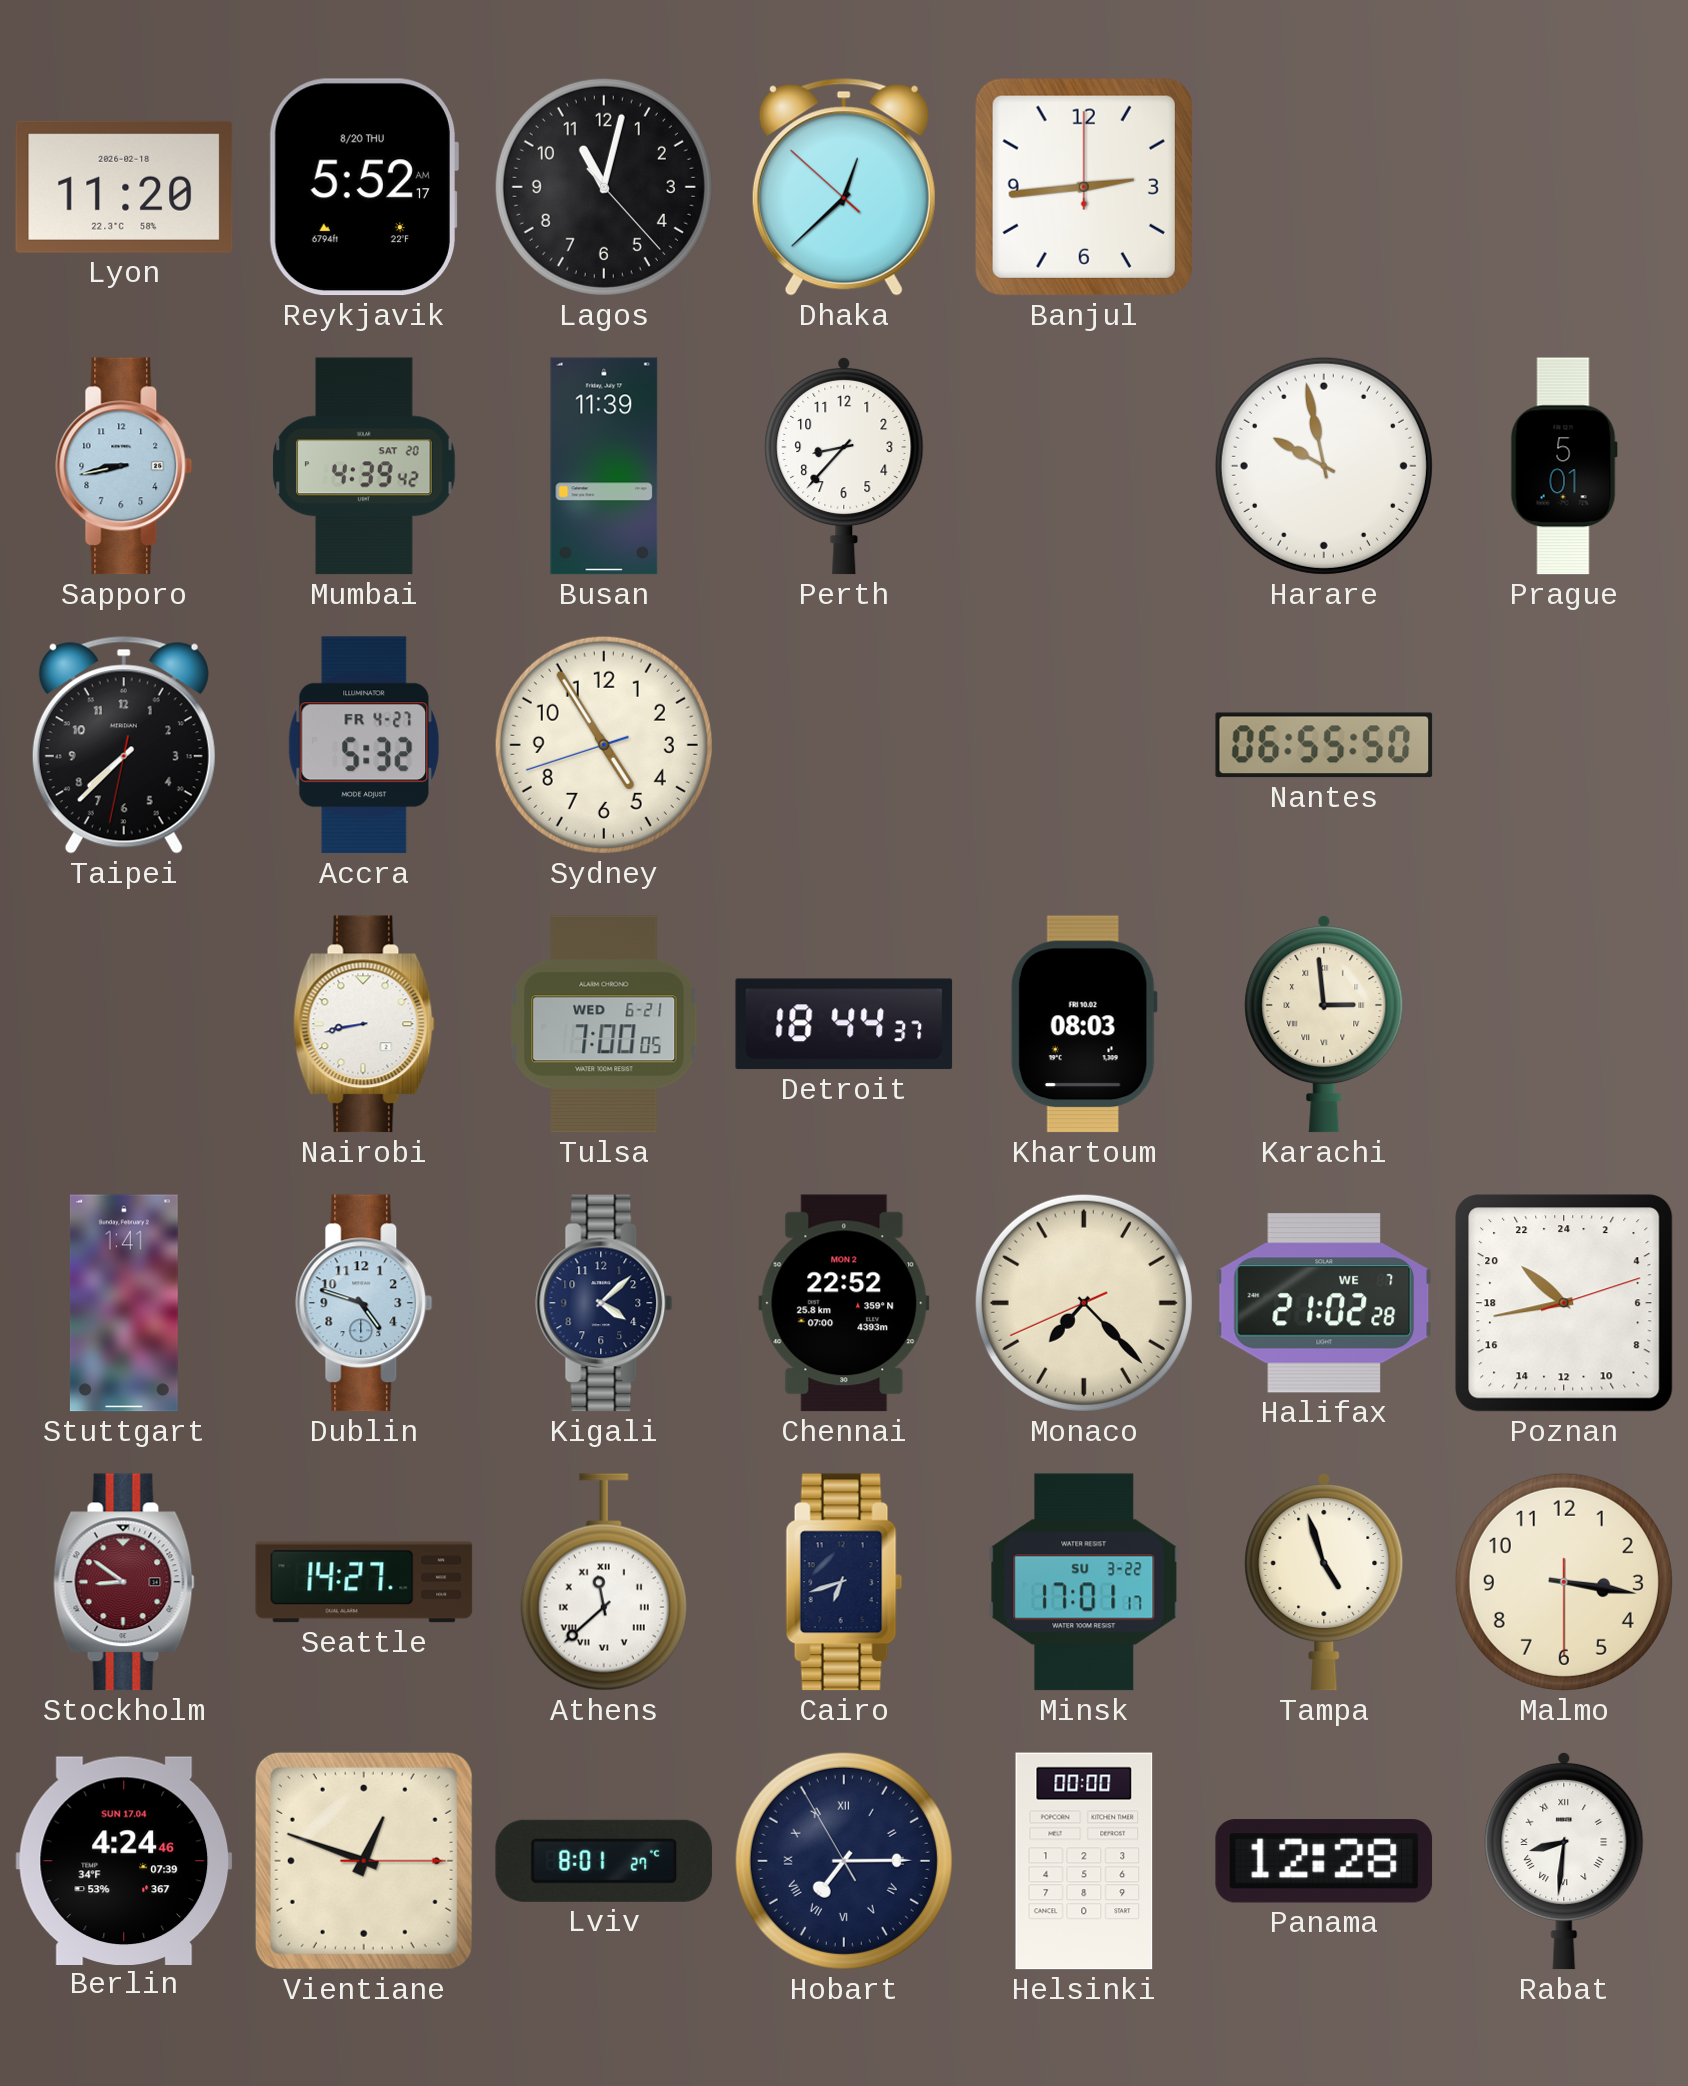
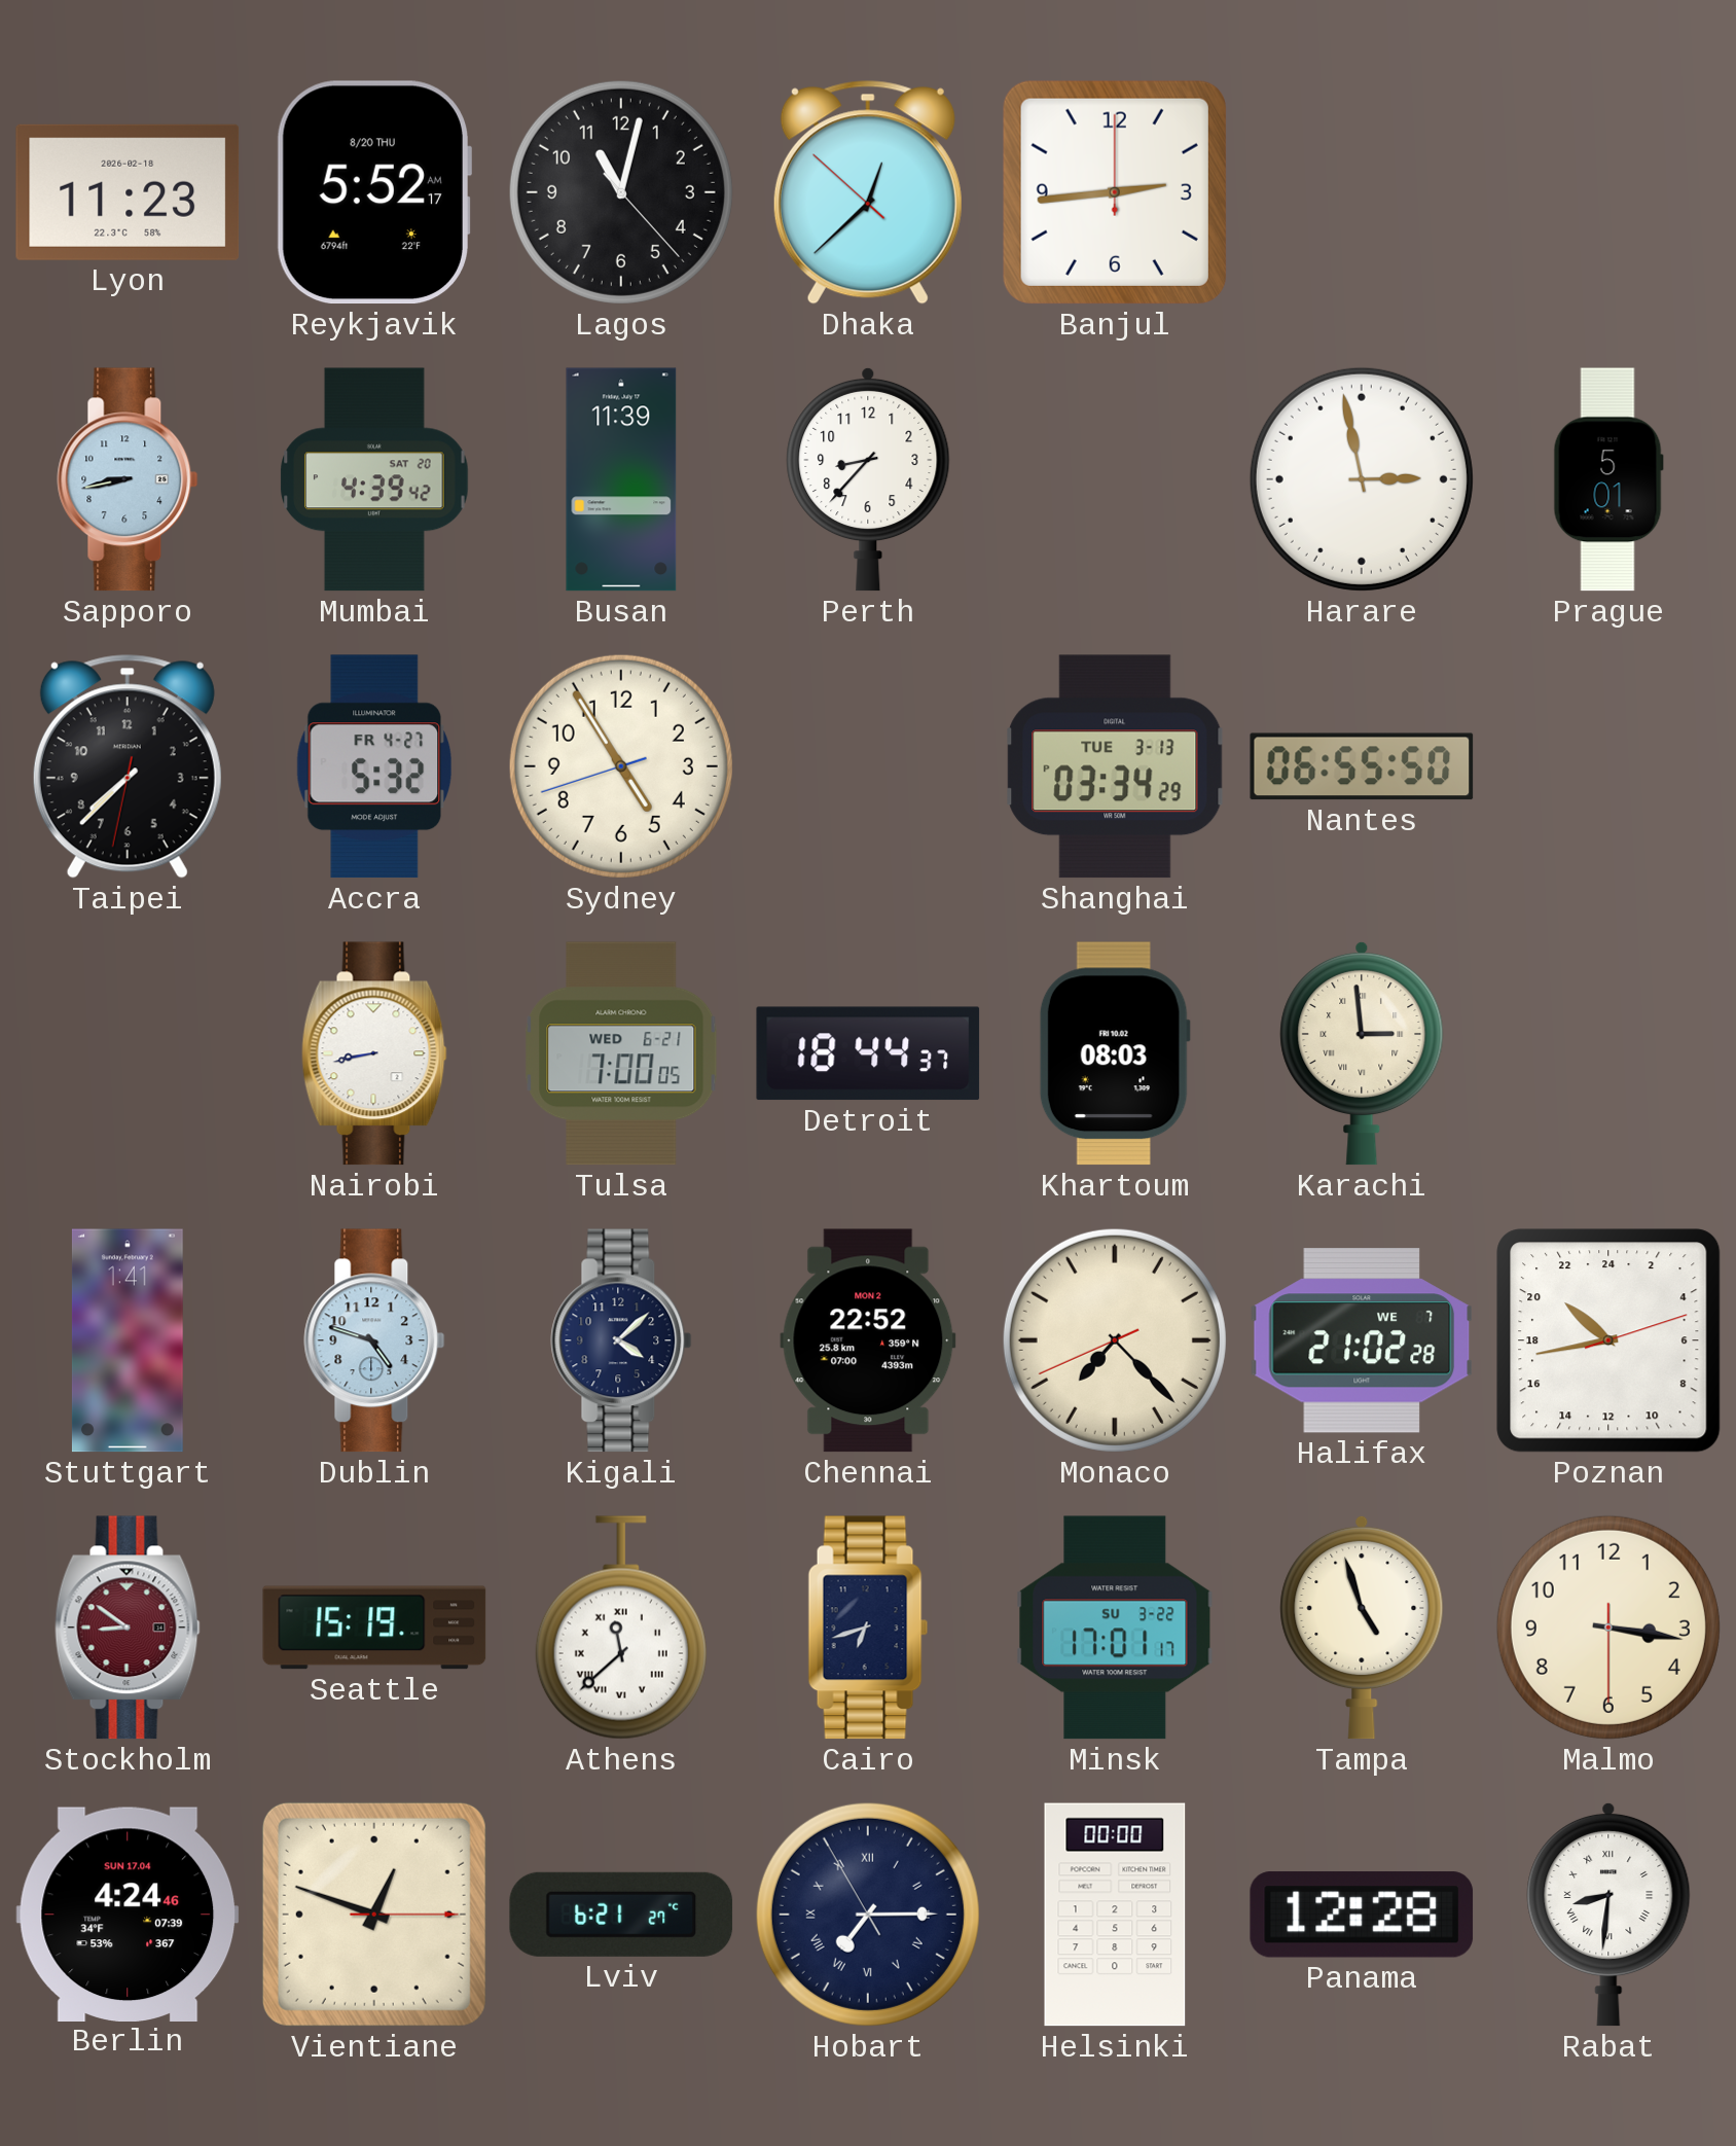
Lyon: 11:20 -> 11:23 (128, 192)
Harare: 9:58 -> 2:58 (1362, 479)
Shanghai: none -> 03:34 (1115, 766)
Seattle: 14:27 -> 15:19 (374, 1628)
Lviv: 8:01 -> 6:21 (621, 1915)
